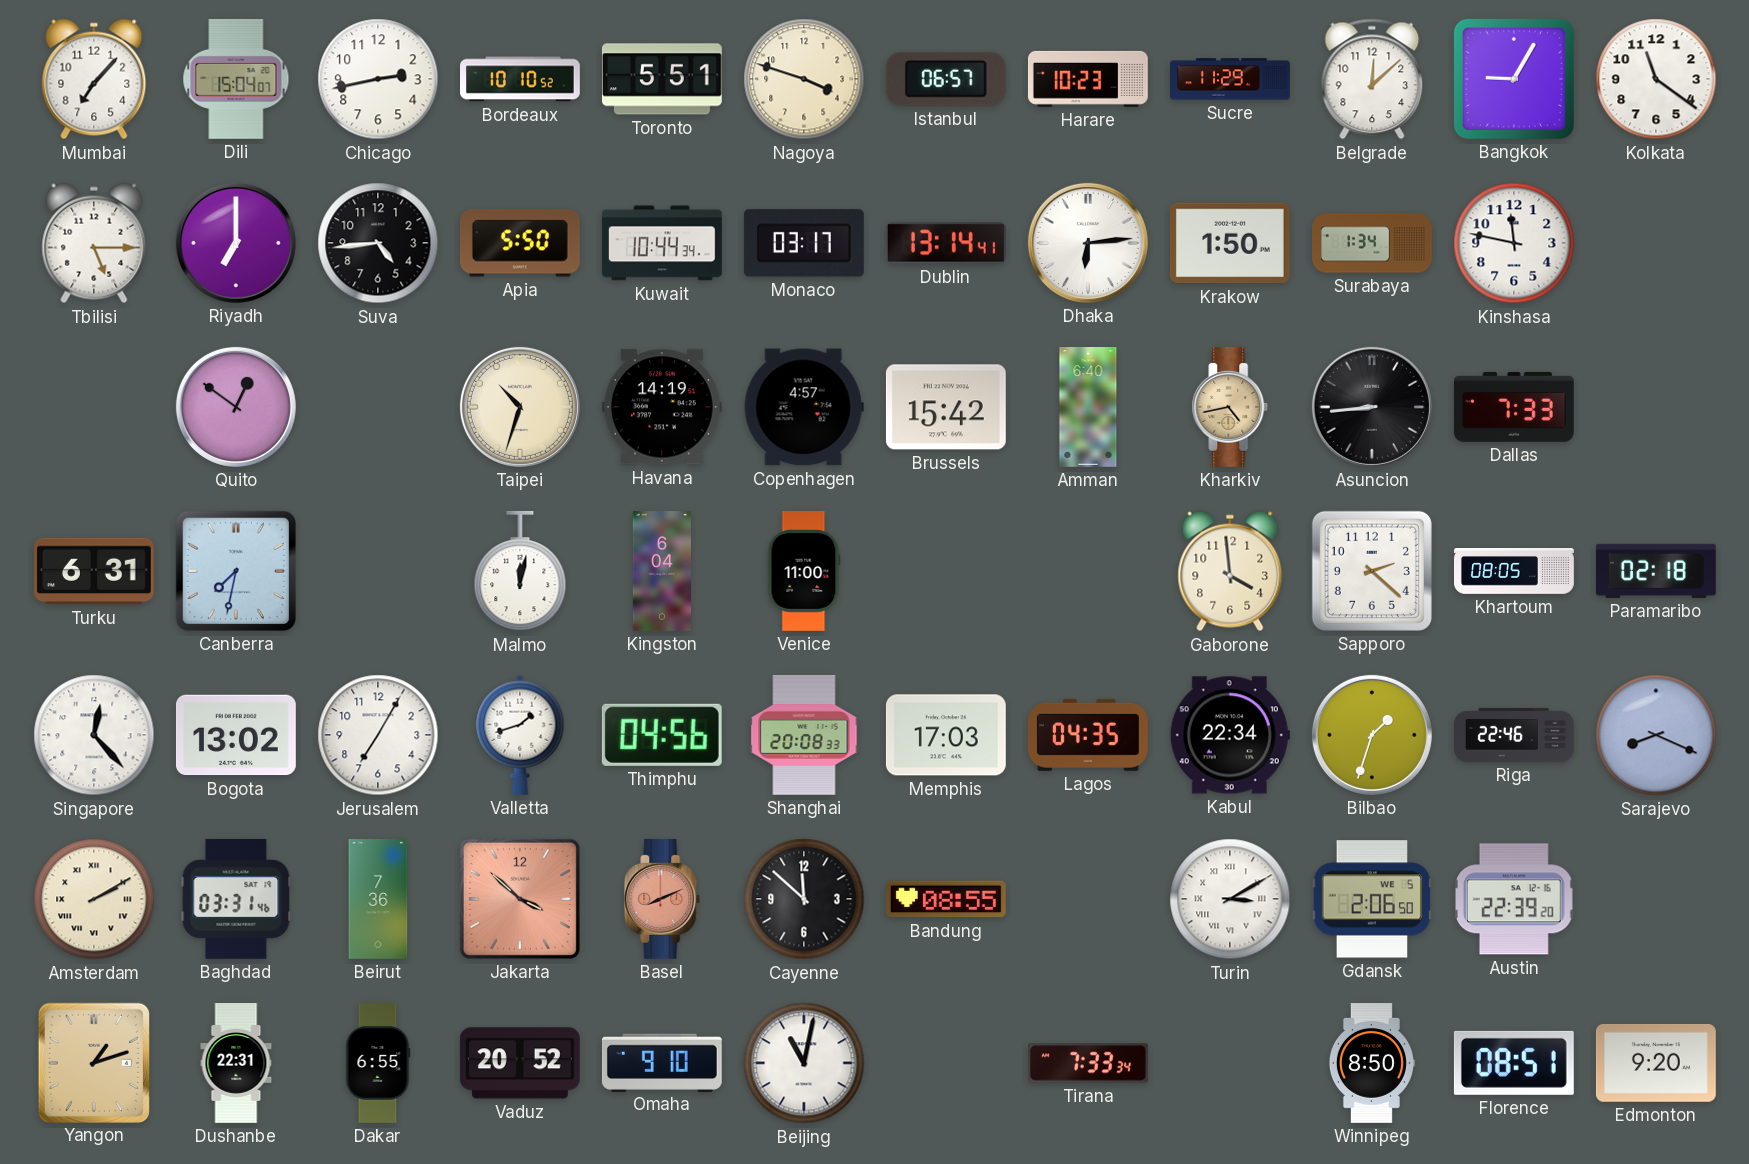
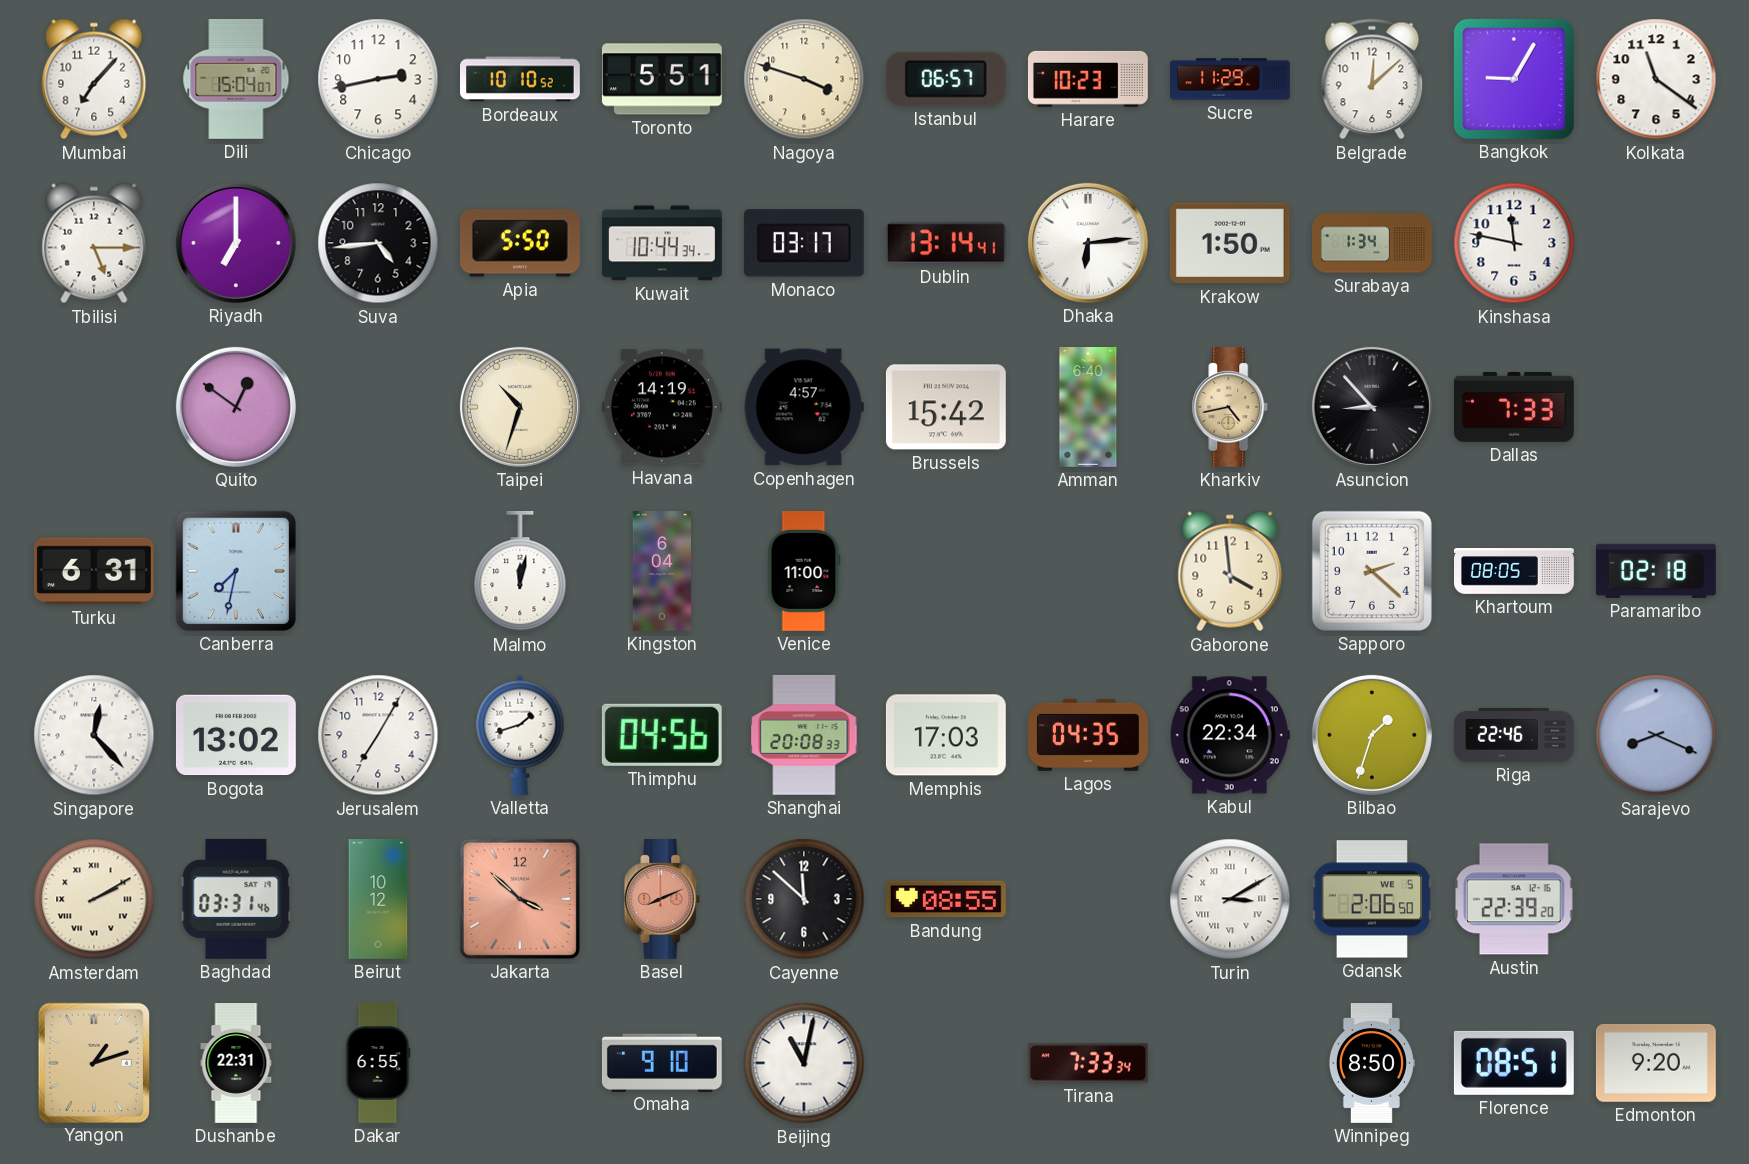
Asuncion: 8:44 -> 8:53 (1372, 407)
Beirut: 7:36 -> 10:12 (378, 900)
Vaduz: 20:52 -> none (520, 1063)
